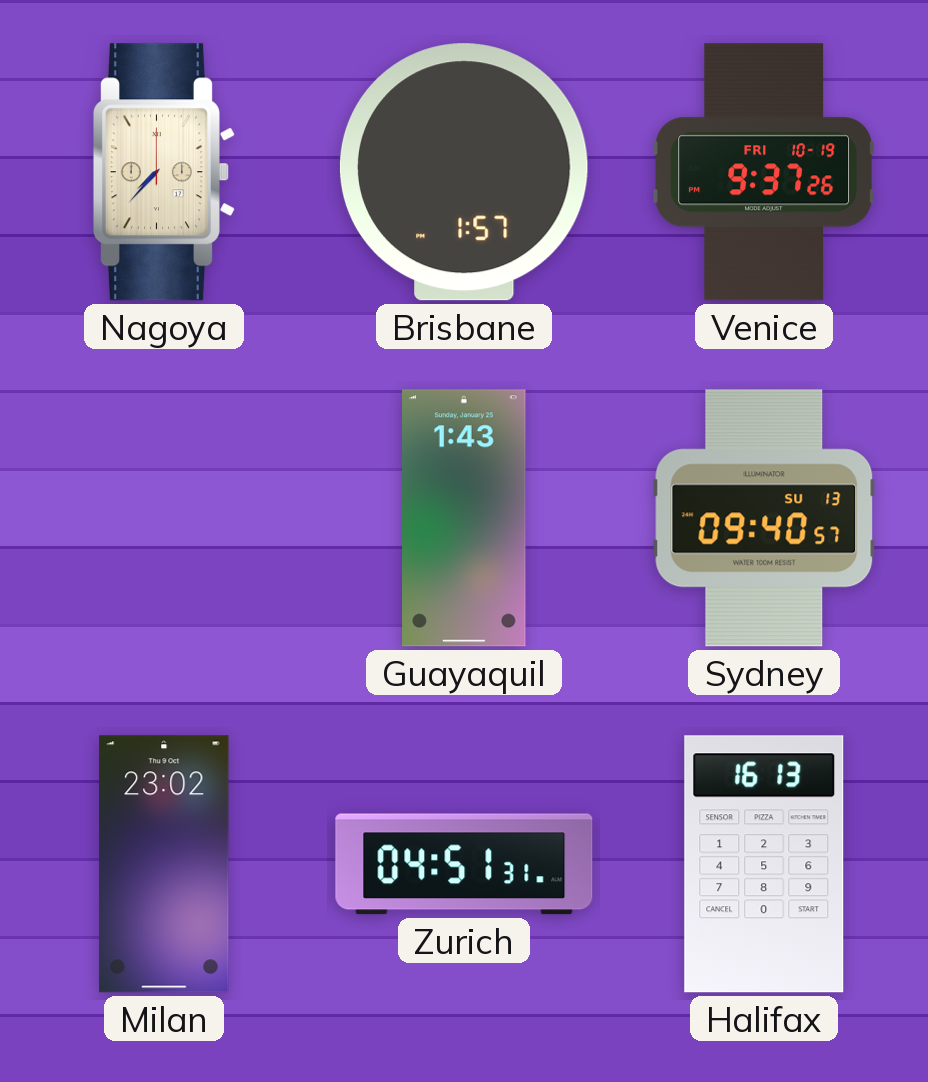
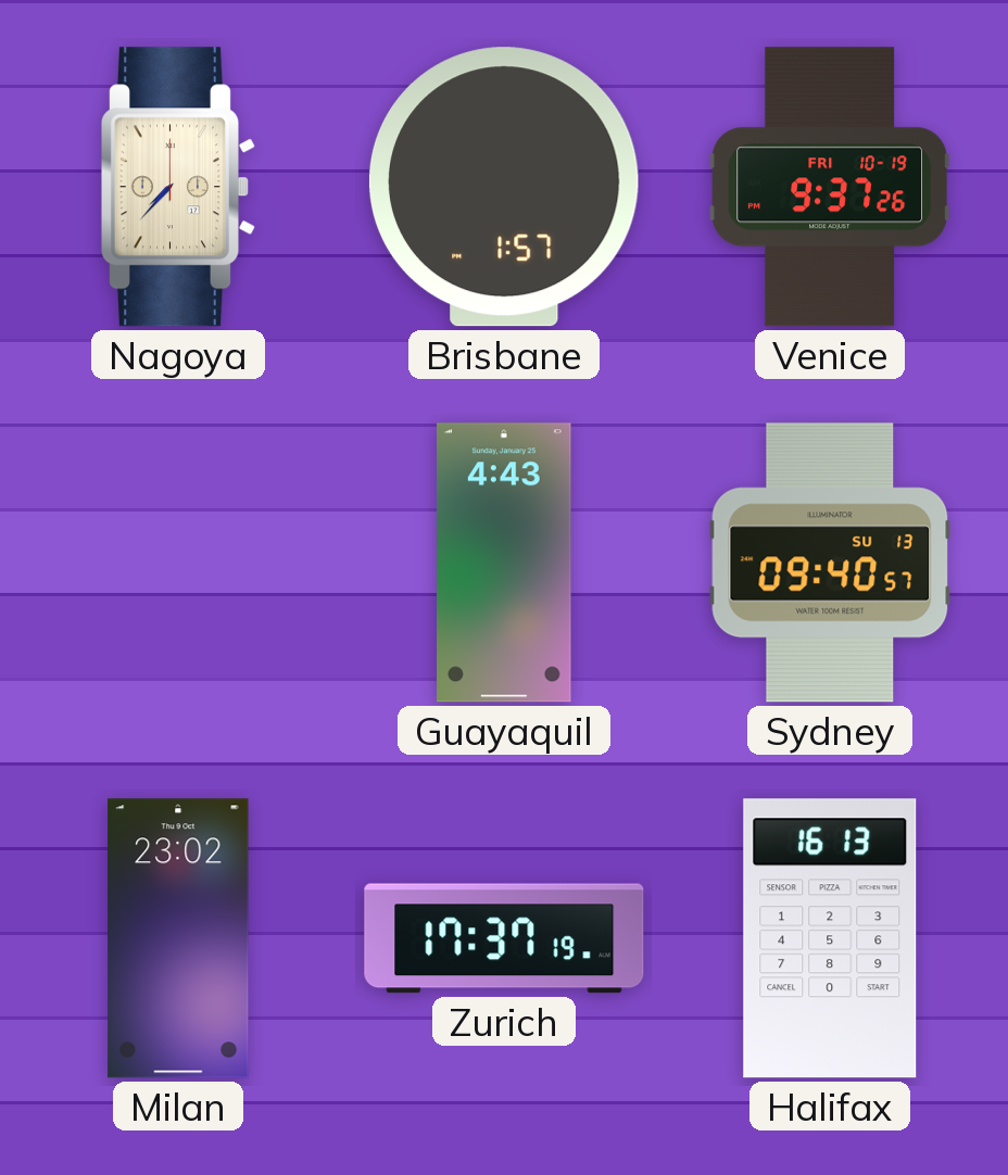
Guayaquil: 1:43 -> 4:43 (504, 563)
Zurich: 04:51 -> 17:37 (504, 938)
